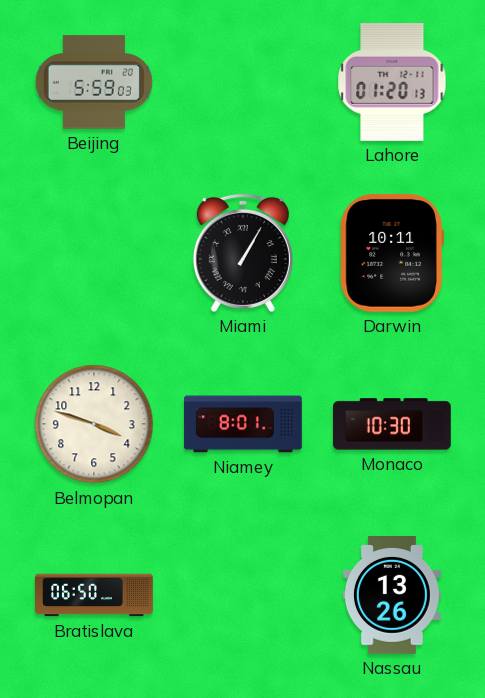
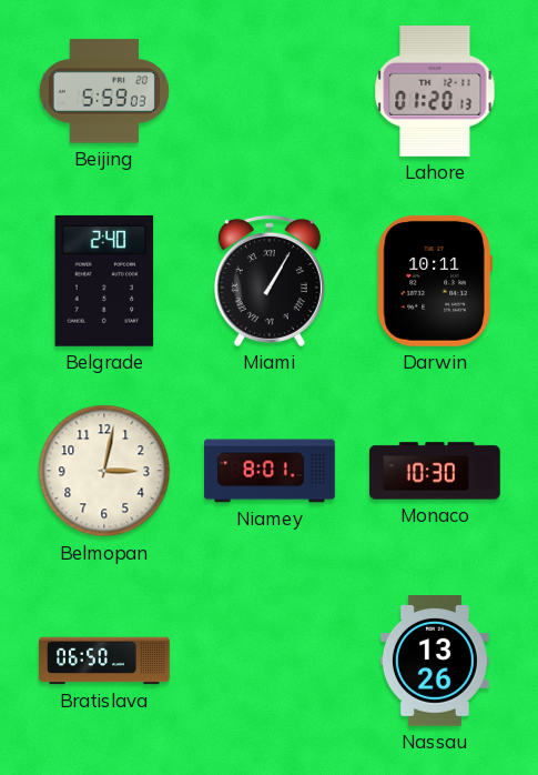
Belgrade: none -> 2:40 (104, 281)
Belmopan: 3:48 -> 3:02 (104, 471)
